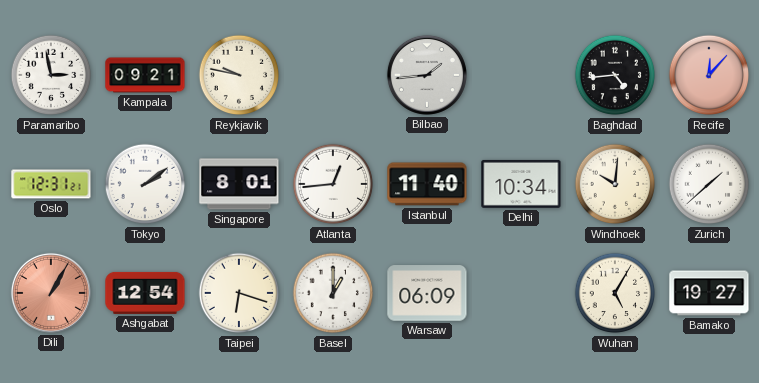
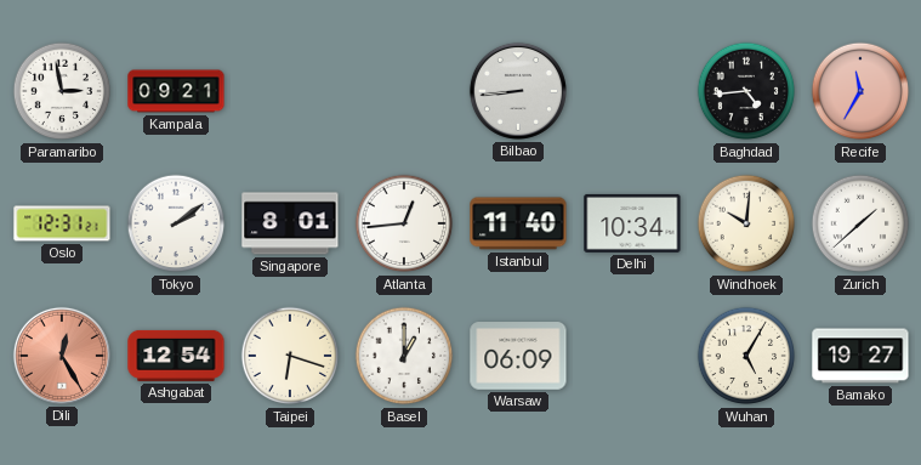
Reykjavik: 9:47 -> none (239, 75)
Bilbao: 1:44 -> 8:44 (518, 91)
Recife: 12:07 -> 11:35 (860, 91)
Dili: 1:05 -> 12:25 (62, 356)
